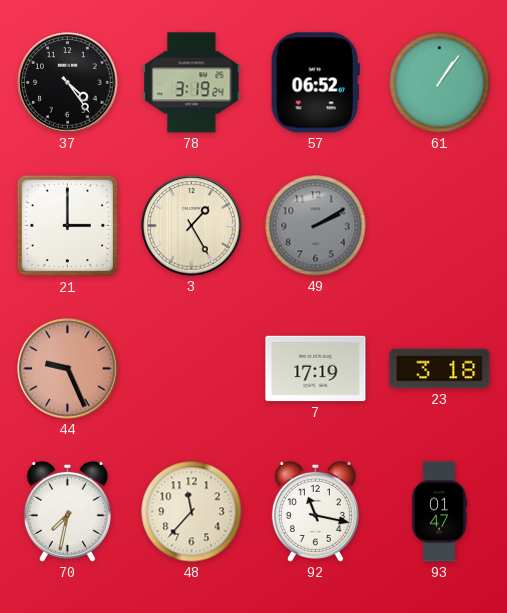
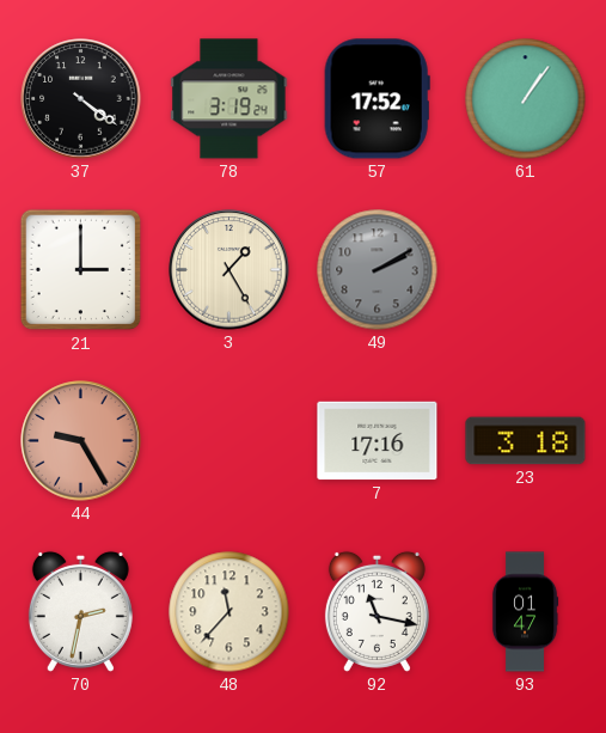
37: 4:24 -> 4:21 (81, 99)
57: 06:52 -> 17:52 (377, 99)
44: 9:26 -> 9:25 (81, 441)
7: 17:19 -> 17:16 (378, 441)
70: 7:32 -> 2:32 (80, 611)
